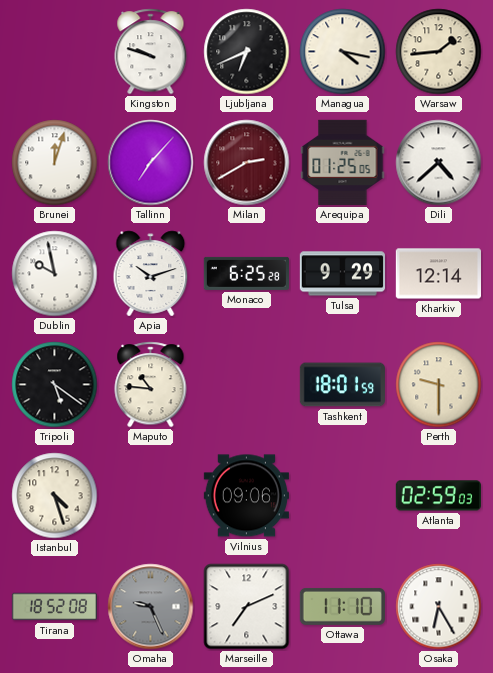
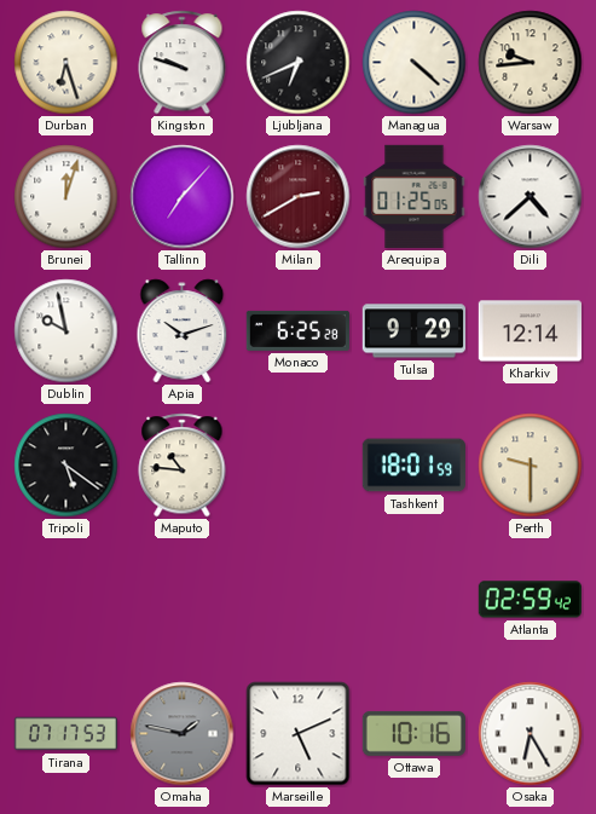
Durban: none -> 6:27 (66, 63)
Managua: 4:17 -> 4:22 (415, 63)
Warsaw: 1:44 -> 9:44 (531, 63)
Istanbul: 4:27 -> none (55, 496)
Vilnius: 09:06 -> none (246, 496)
Atlanta: 02:59:03 -> 02:59:42 (530, 600)
Tirana: 18:52 -> 07:17 (65, 734)
Omaha: 9:26 -> 1:47 (183, 734)
Marseille: 7:11 -> 5:11 (299, 734)
Ottawa: 11:10 -> 10:16 (413, 733)
